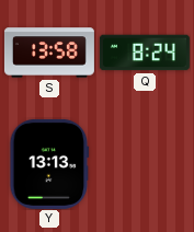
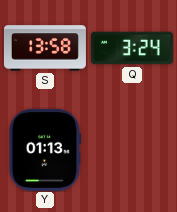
Q: 8:24 -> 3:24 (132, 48)
Y: 13:13 -> 01:13 (45, 150)
